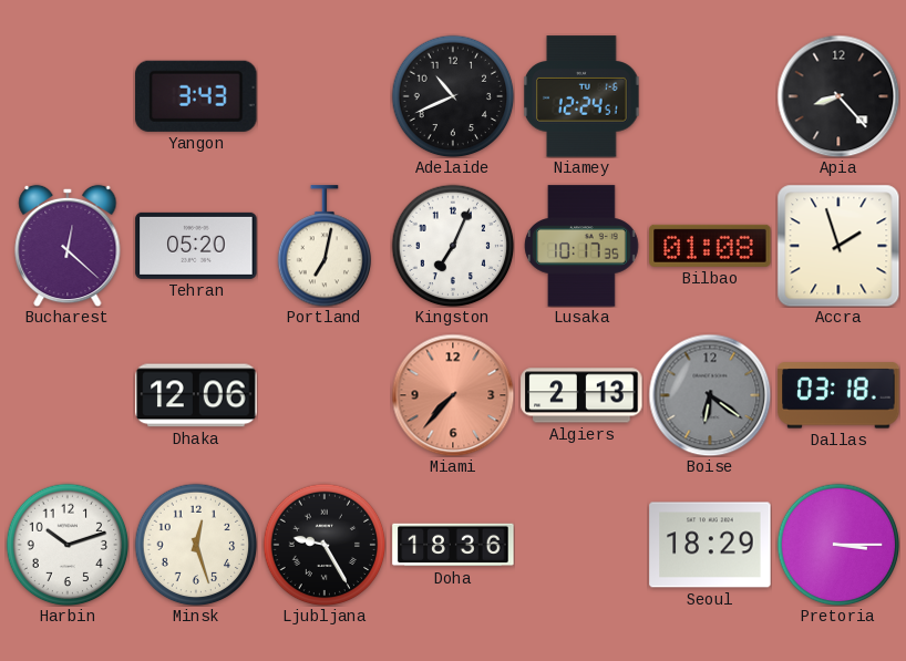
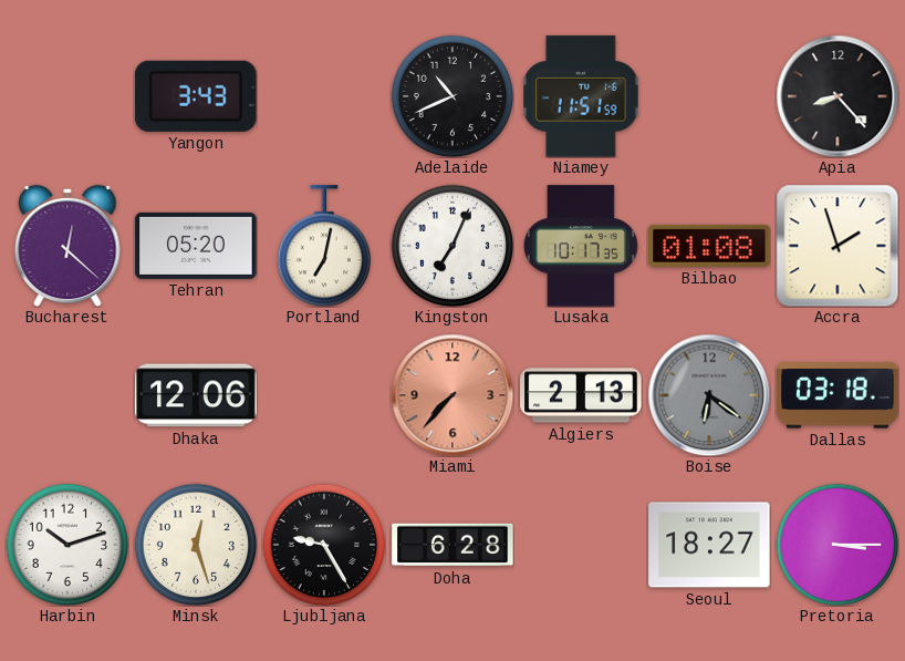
Niamey: 12:24 -> 11:51 (581, 96)
Doha: 18:36 -> 6:28 (452, 545)
Seoul: 18:29 -> 18:27 (709, 545)
